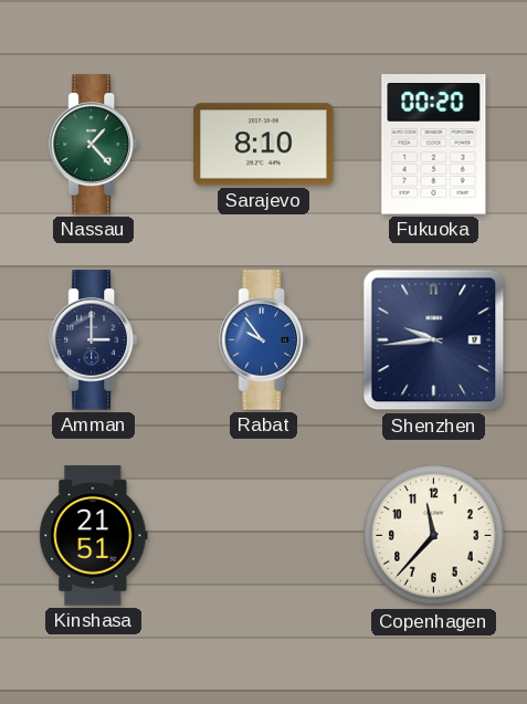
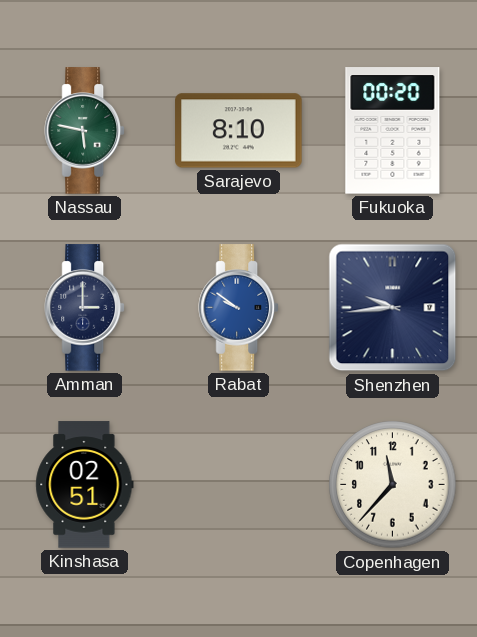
Nassau: 1:23 -> 5:47 (85, 131)
Rabat: 9:54 -> 9:51 (239, 308)
Kinshasa: 21:51 -> 02:51 (85, 485)
